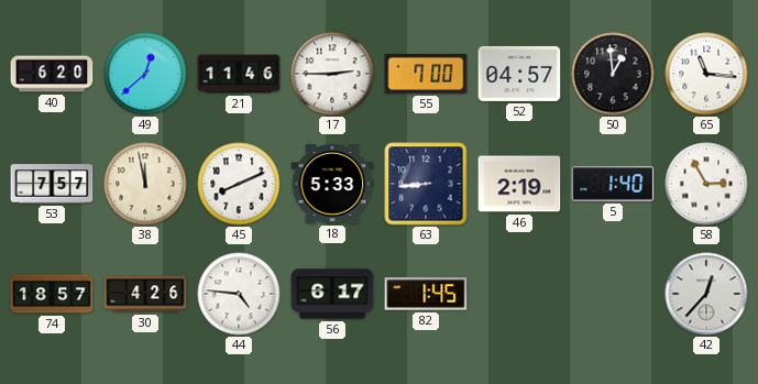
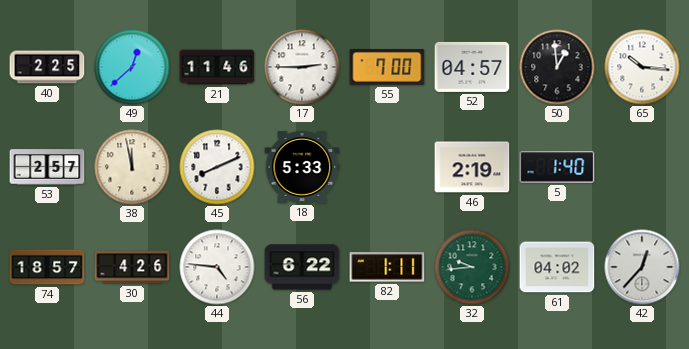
40: 6:20 -> 2:25 (47, 67)
65: 11:16 -> 10:16 (642, 67)
53: 7:57 -> 2:57 (47, 167)
63: 8:44 -> none (426, 184)
58: 2:55 -> none (706, 184)
56: 6:17 -> 6:22 (302, 267)
82: 1:45 -> 1:11 (387, 267)
32: none -> 9:44 (472, 267)
61: none -> 04:02 (557, 267)
